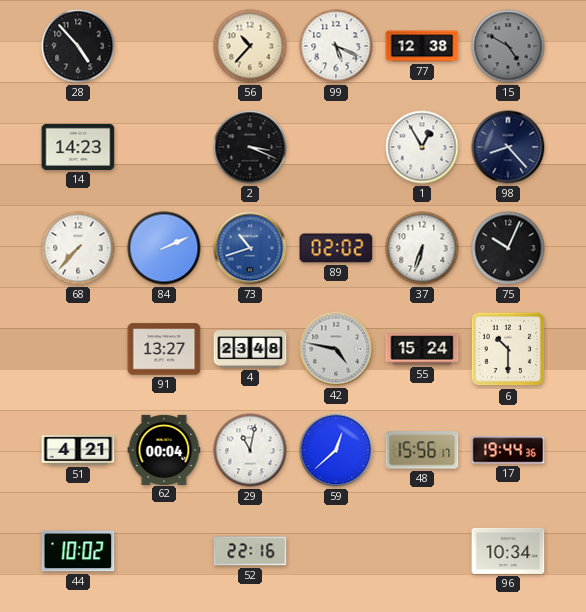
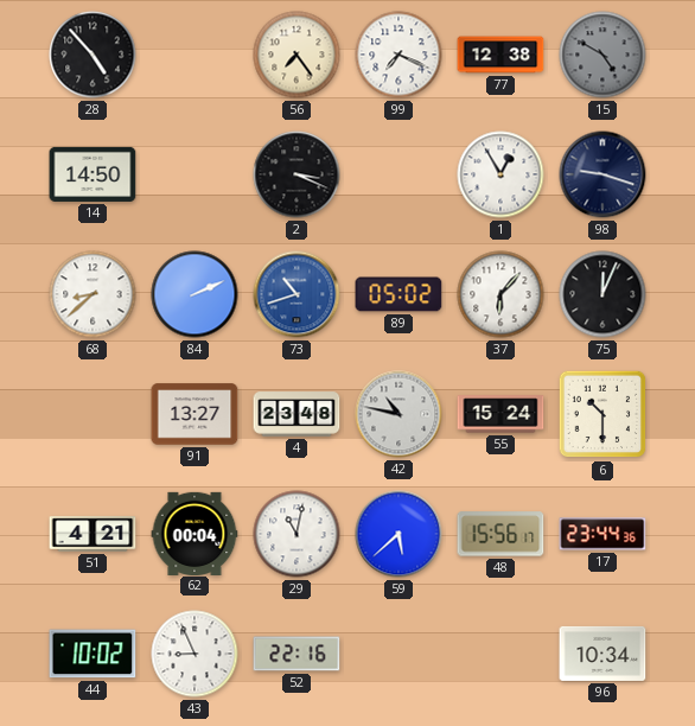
56: 10:37 -> 7:24 (297, 55)
99: 5:19 -> 7:19 (398, 55)
14: 14:23 -> 14:50 (93, 174)
98: 8:23 -> 9:18 (602, 174)
68: 7:37 -> 8:38 (93, 294)
89: 02:02 -> 05:02 (398, 294)
37: 6:33 -> 6:07 (500, 294)
75: 10:04 -> 12:04 (602, 294)
42: 4:47 -> 10:47 (398, 414)
59: 12:38 -> 5:38 (398, 534)
17: 19:44 -> 23:44 (602, 534)
43: none -> 8:56 (195, 654)
